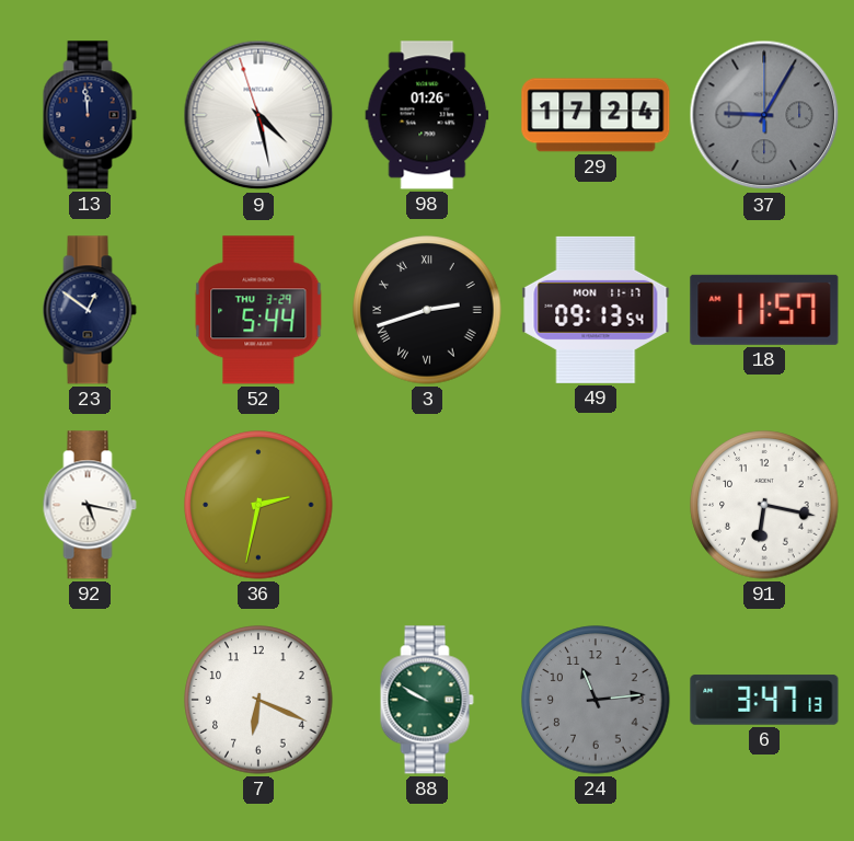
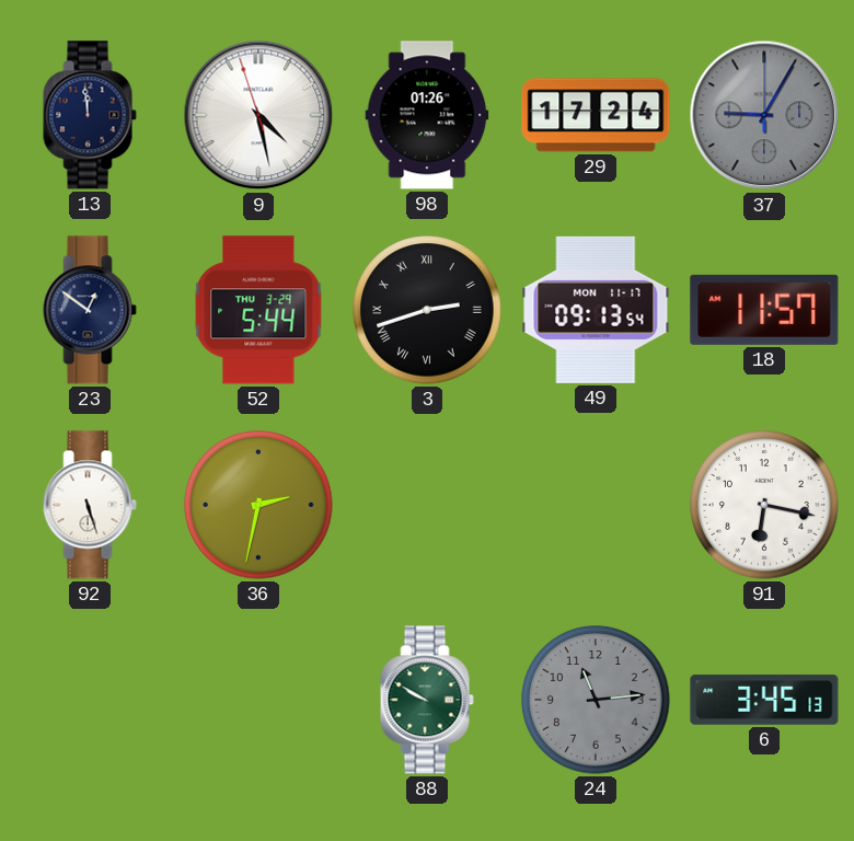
92: 5:17 -> 5:27 (90, 505)
7: 6:19 -> none (258, 700)
6: 3:47 -> 3:45 (764, 700)
